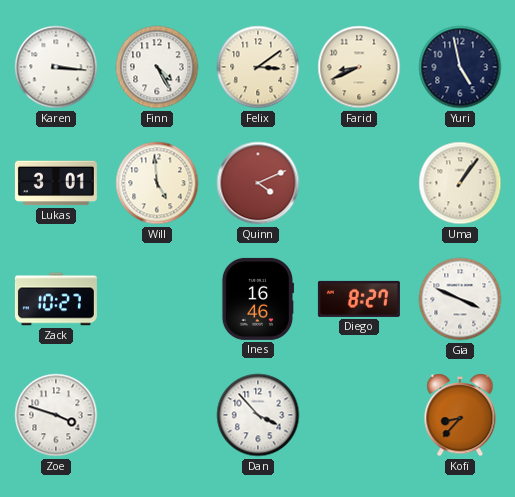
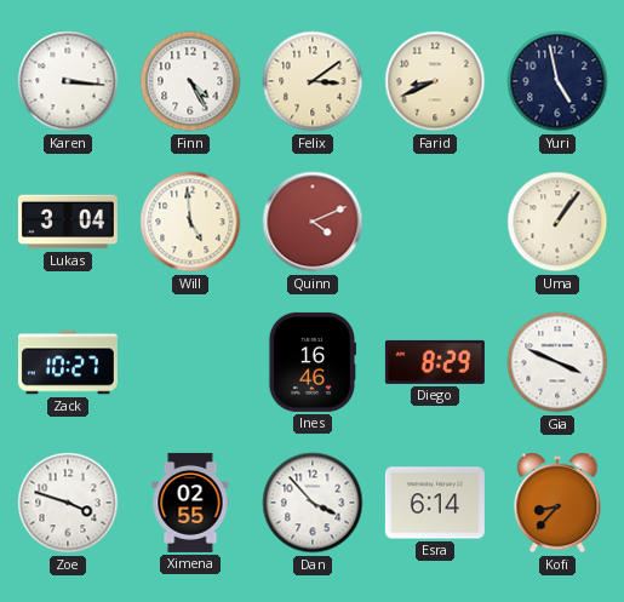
Lukas: 3:01 -> 3:04 (68, 222)
Diego: 8:27 -> 8:29 (435, 362)
Ximena: none -> 02:55 (190, 503)
Esra: none -> 6:14 (435, 503)
